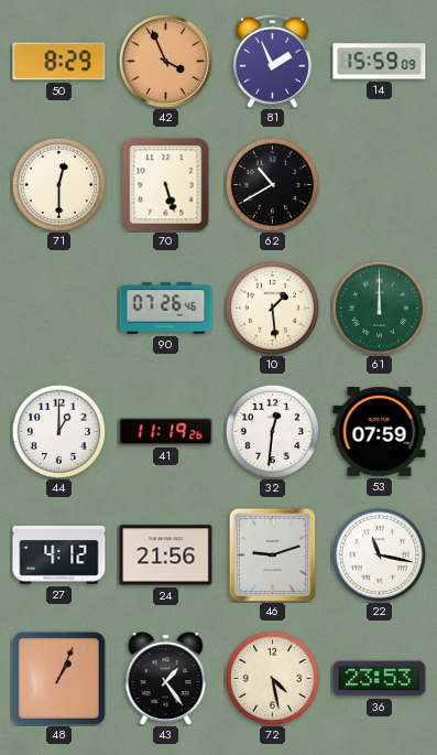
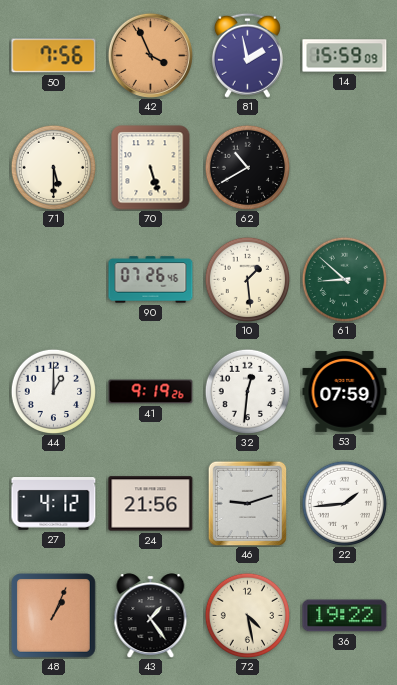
50: 8:29 -> 7:56 (54, 56)
81: 1:56 -> 1:58 (247, 55)
71: 12:30 -> 5:30 (53, 167)
61: 12:00 -> 8:52 (344, 279)
41: 11:19 -> 9:19 (151, 392)
22: 11:17 -> 1:44 (344, 503)
36: 23:53 -> 19:22 (345, 616)
